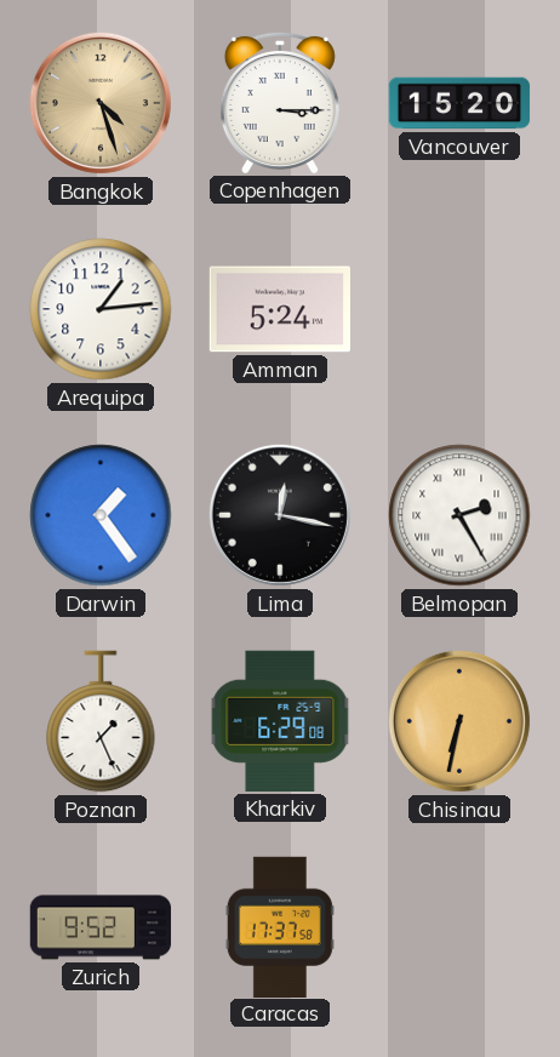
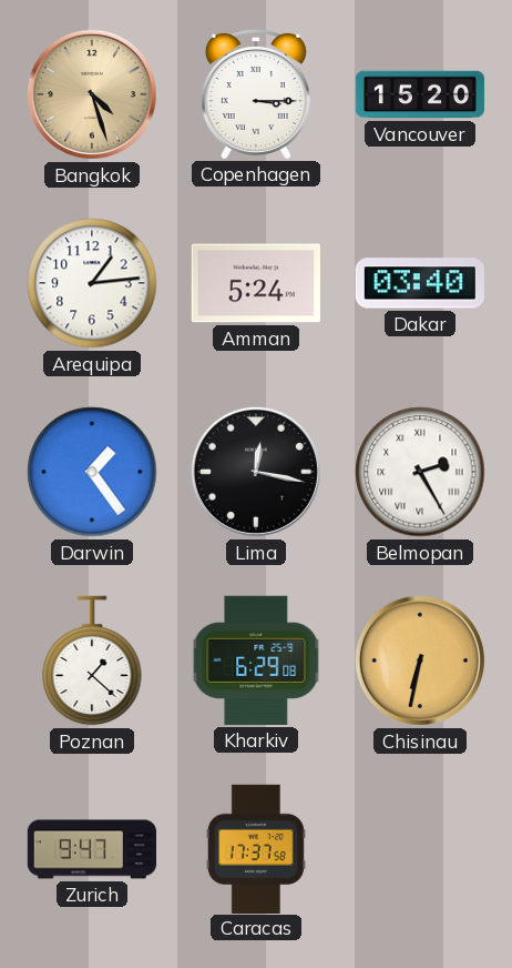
Dakar: none -> 03:40 (420, 283)
Poznan: 1:26 -> 1:22 (92, 661)
Zurich: 9:52 -> 9:47 (92, 849)
